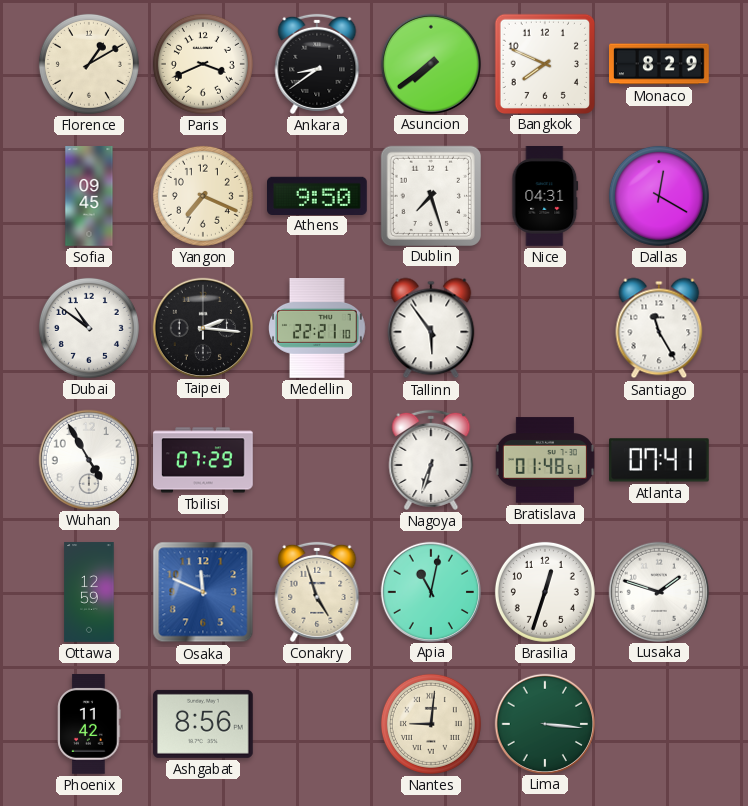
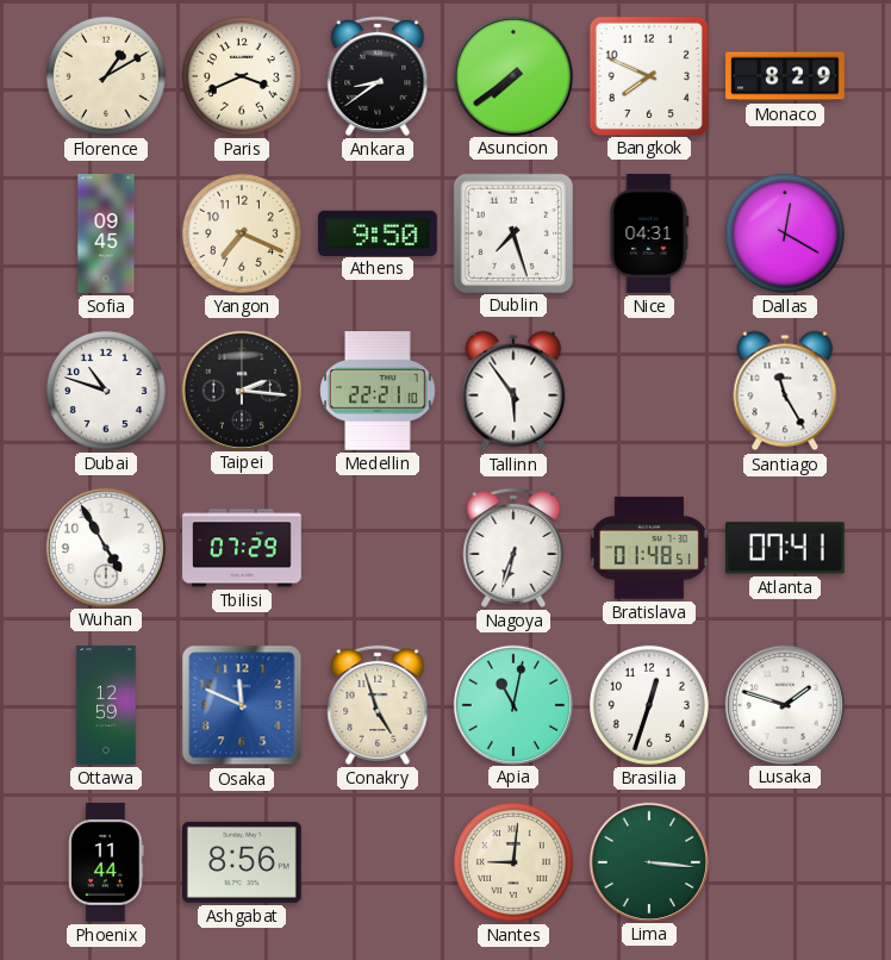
Dubai: 10:51 -> 10:48 (106, 391)
Phoenix: 11:42 -> 11:44 (106, 864)
